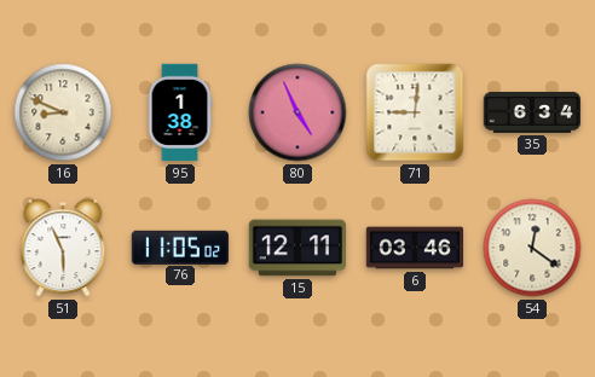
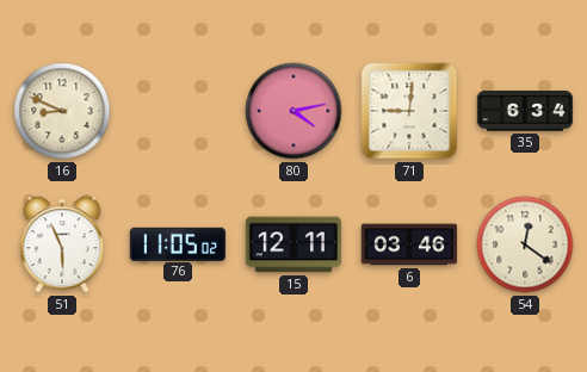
95: 1:38 -> none (180, 112)
80: 4:56 -> 4:13 (293, 111)
